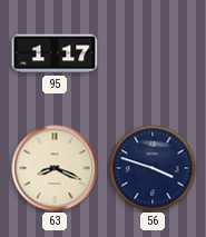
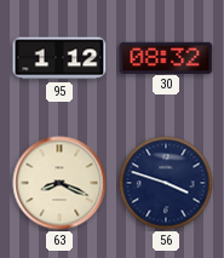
95: 1:17 -> 1:12 (59, 58)
30: none -> 08:32 (166, 57)
